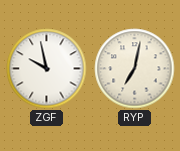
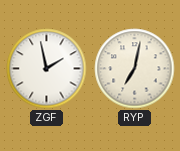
ZGF: 9:58 -> 1:58 (47, 69)
